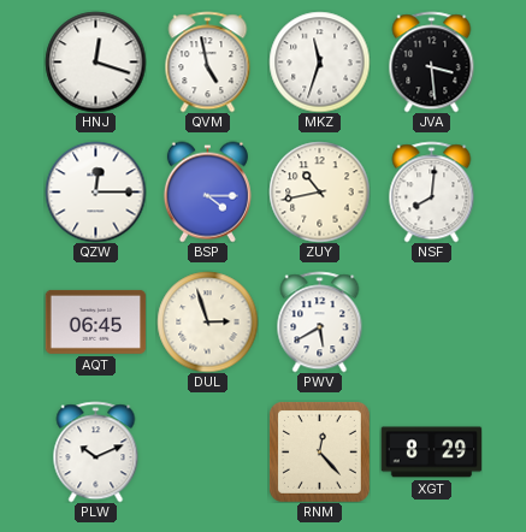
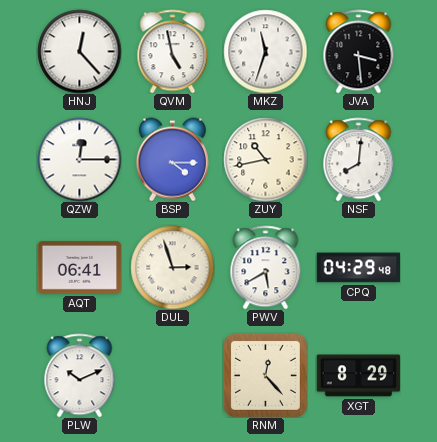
HNJ: 12:18 -> 12:23 (79, 51)
AQT: 06:45 -> 06:41 (79, 267)
CPQ: none -> 04:29 (358, 268)
